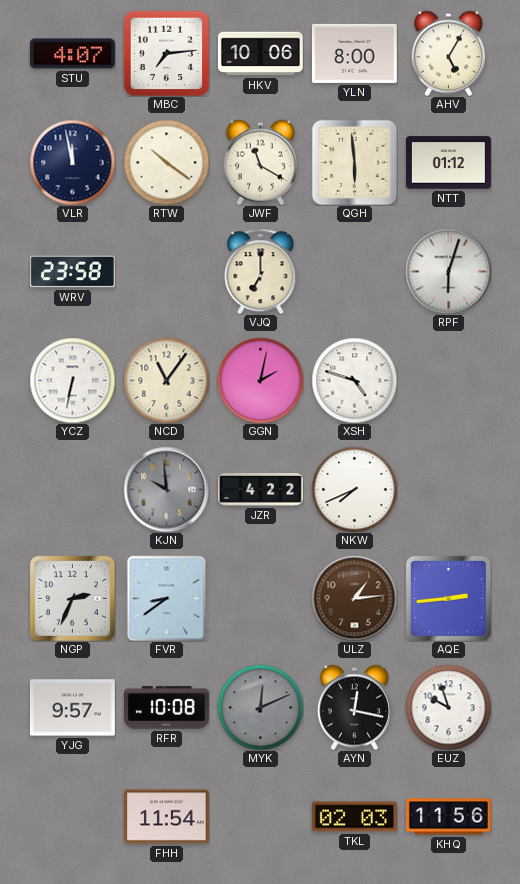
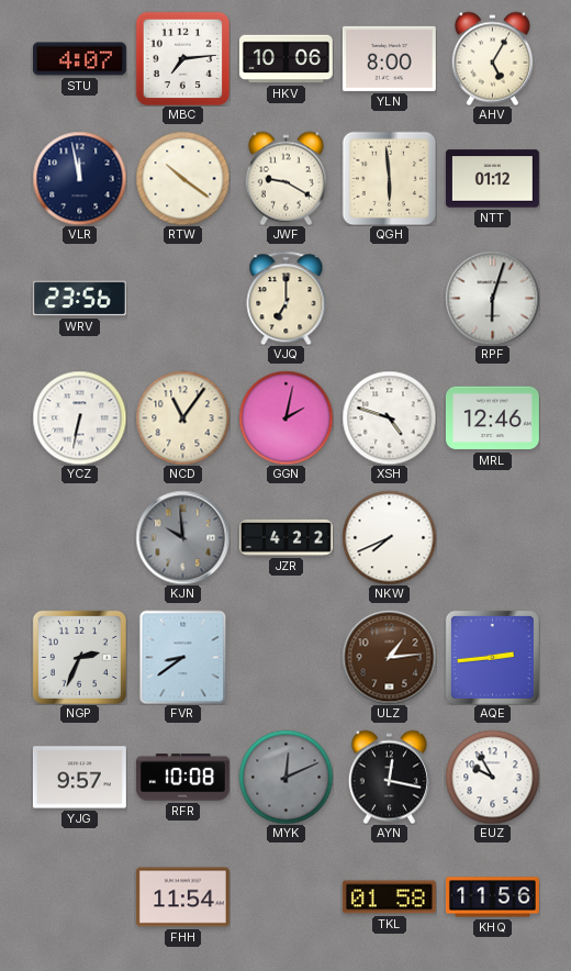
JWF: 11:20 -> 9:20 (285, 178)
WRV: 23:58 -> 23:56 (79, 299)
MRL: none -> 12:46 (492, 418)
EUZ: 9:57 -> 9:55 (492, 777)
TKL: 02:03 -> 01:58 (389, 897)
